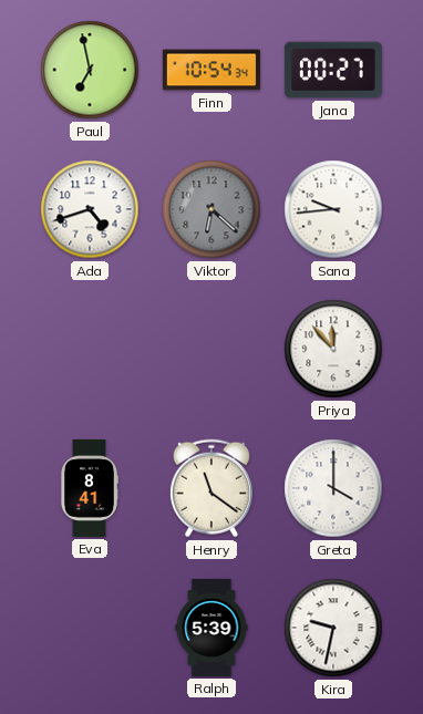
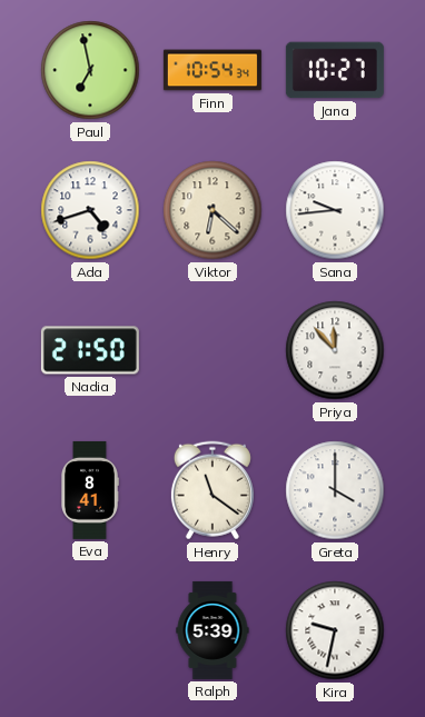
Jana: 00:27 -> 10:27 (335, 70)
Viktor dial: grey -> cream (212, 210)
Nadia: none -> 21:50 (90, 350)
